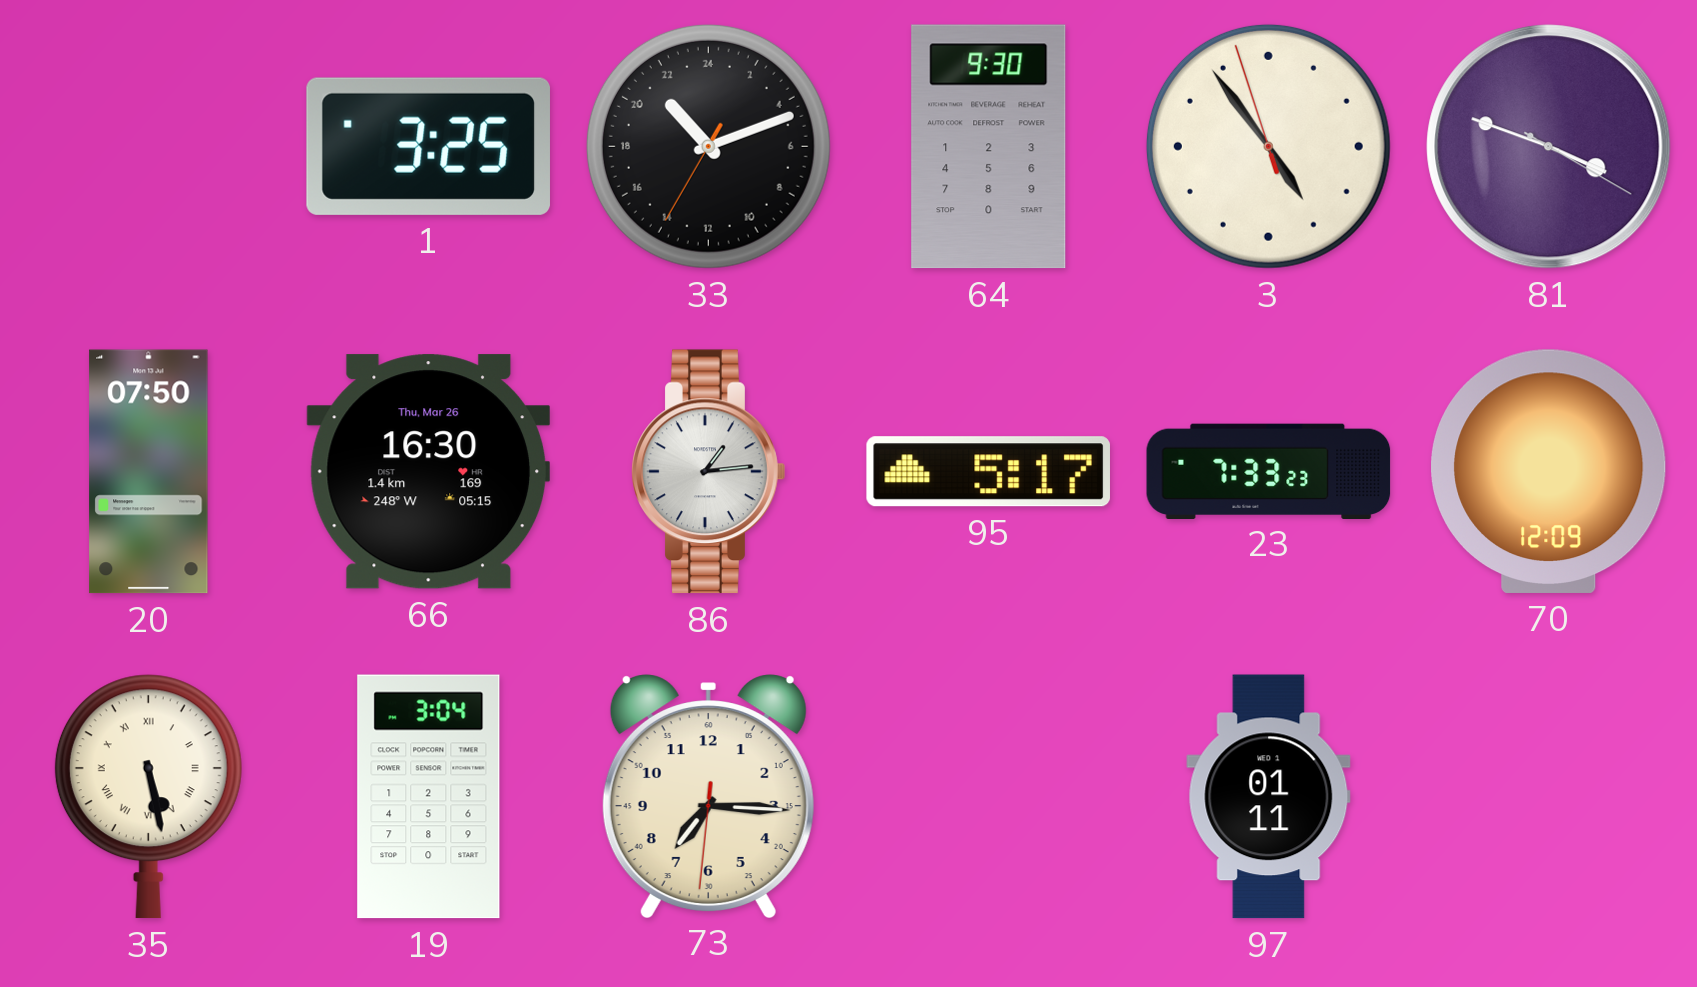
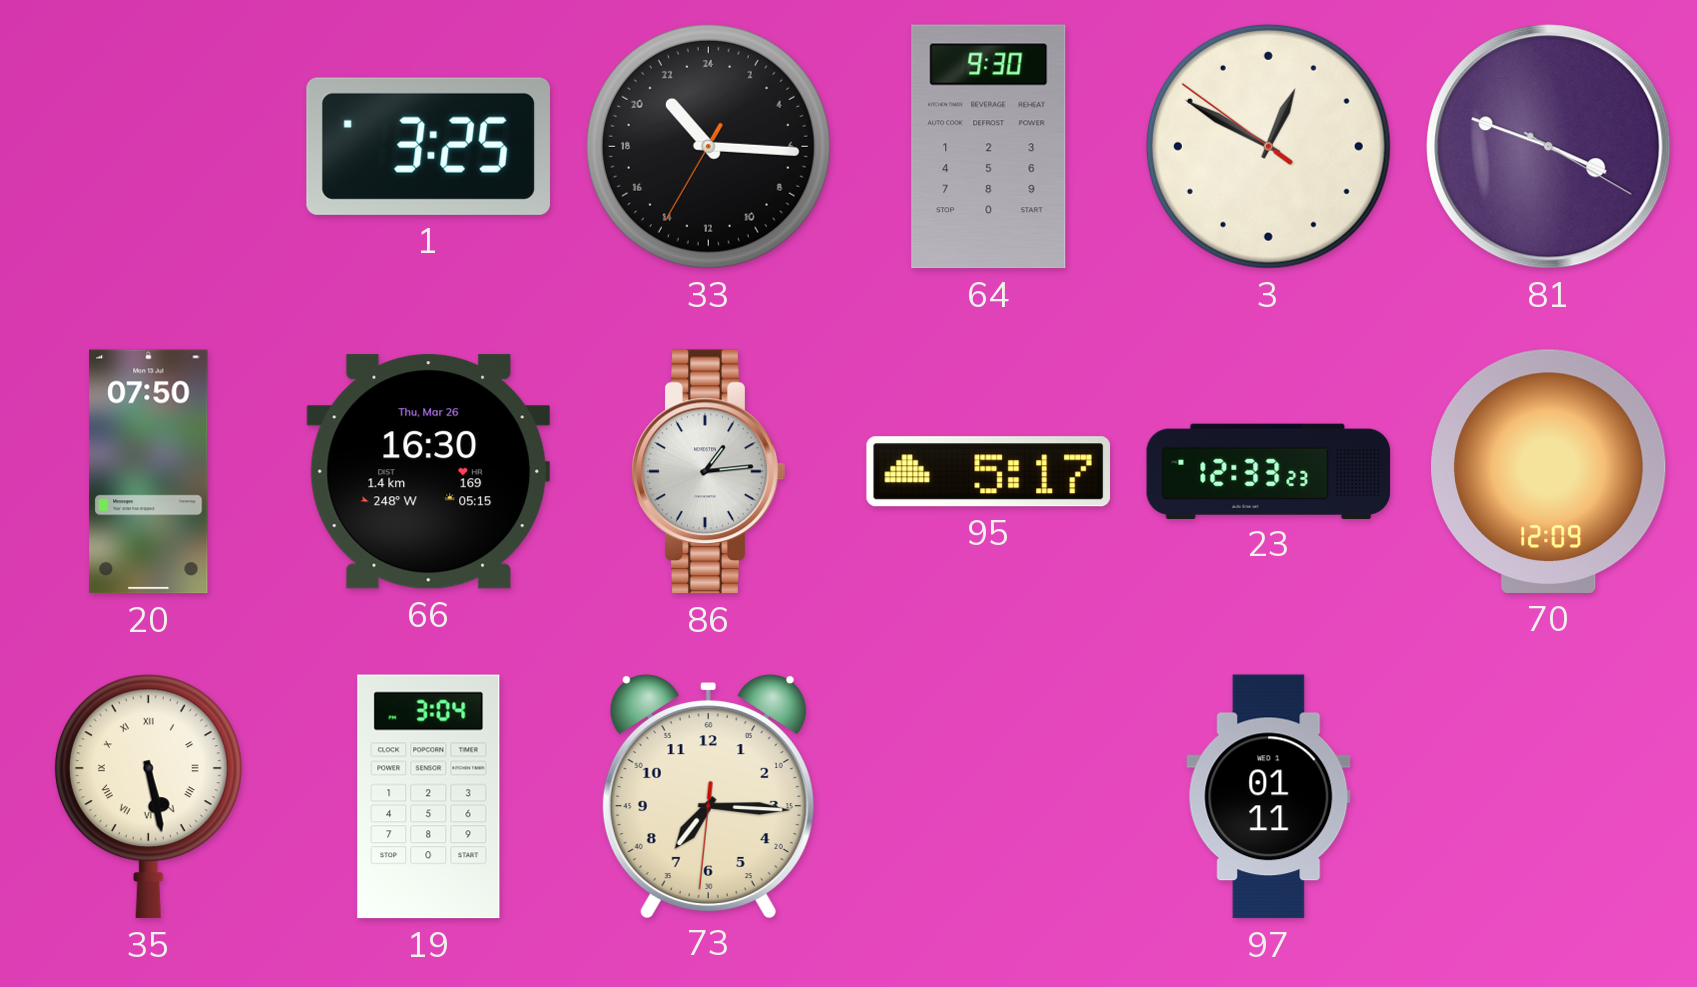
33: 21:11 -> 21:15 (708, 146)
3: 4:53 -> 12:49 (1268, 146)
23: 7:33 -> 12:33 (1269, 471)
